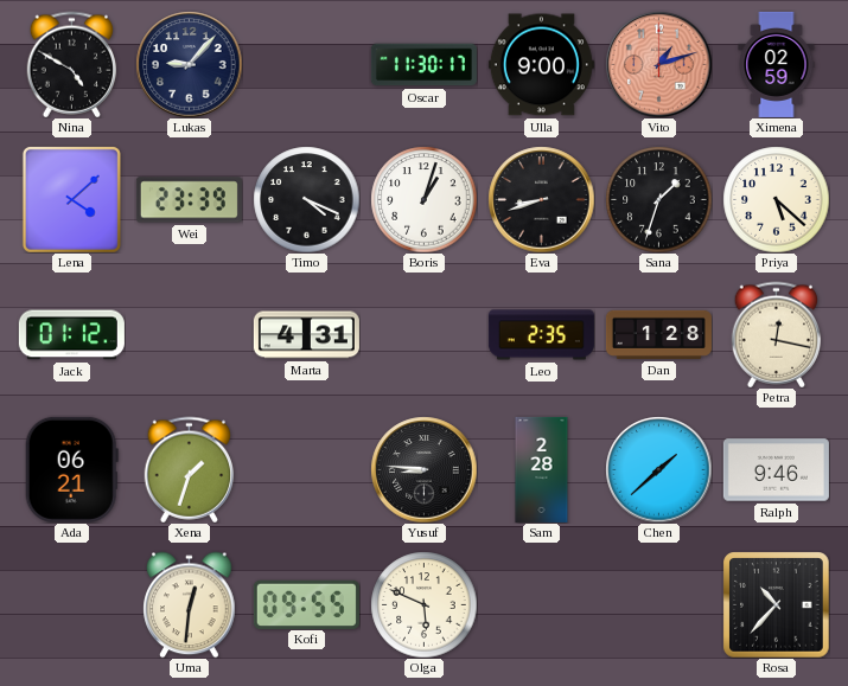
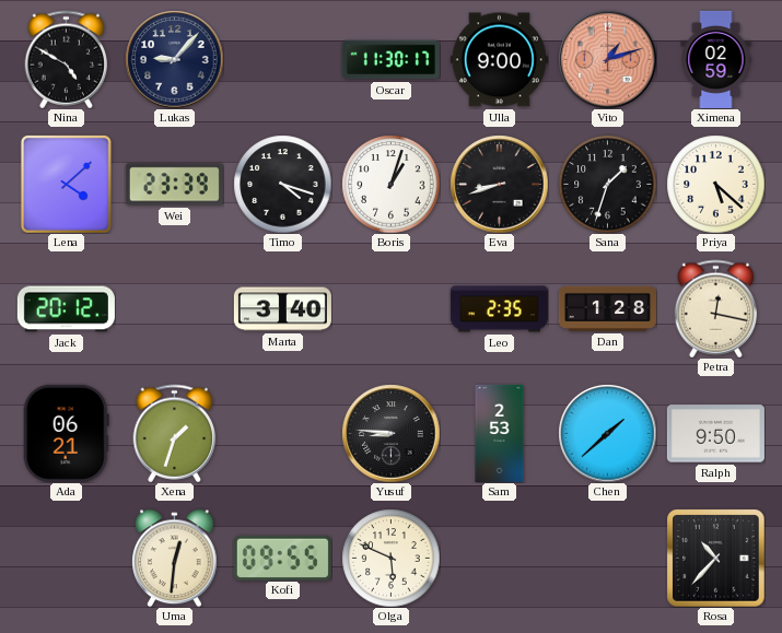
Timo: 4:19 -> 4:18 (282, 184)
Jack: 01:12 -> 20:12 (66, 309)
Marta: 4:31 -> 3:40 (282, 309)
Sam: 2:28 -> 2:53 (500, 433)
Ralph: 9:46 -> 9:50 (715, 434)
